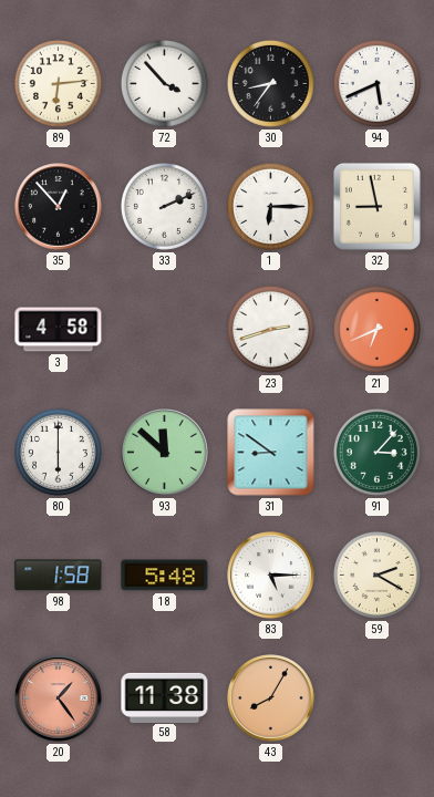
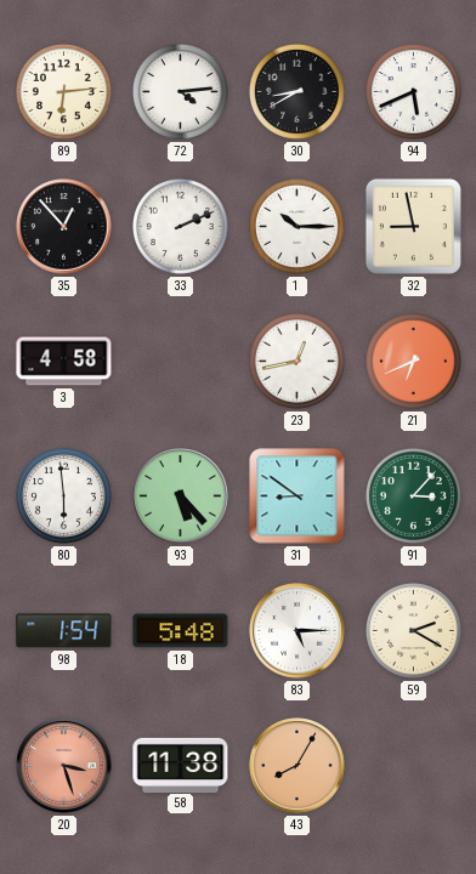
72: 3:53 -> 4:14 (180, 91)
30: 8:36 -> 8:40 (296, 91)
1: 6:15 -> 10:15 (296, 226)
23: 2:42 -> 12:43 (296, 361)
80: 6:00 -> 5:59 (63, 495)
93: 11:52 -> 5:23 (181, 496)
98: 1:58 -> 1:54 (64, 631)
20: 1:24 -> 3:27 (64, 766)
